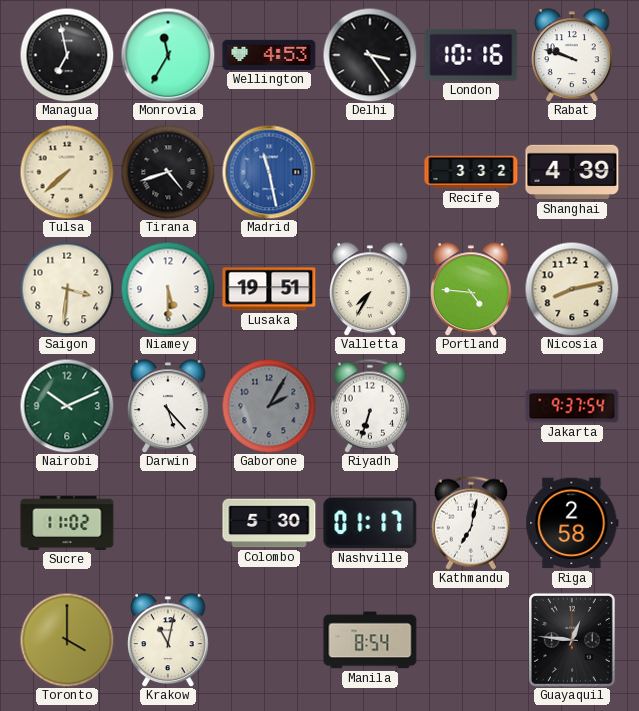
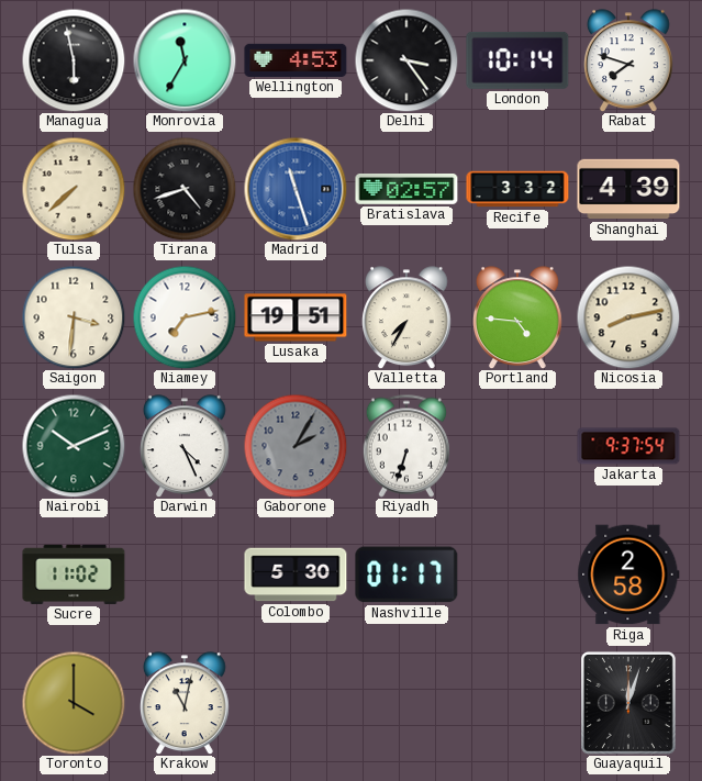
Managua: 6:58 -> 5:58 (74, 60)
London: 10:16 -> 10:14 (517, 60)
Rabat: 9:48 -> 7:48 (629, 60)
Madrid: 11:28 -> 11:27 (296, 189)
Bratislava: none -> 02:57 (406, 190)
Niamey: 5:30 -> 7:13 (185, 317)
Darwin: 5:23 -> 4:26 (186, 446)
Kathmandu: 7:02 -> none (470, 523)
Manila: 8:54 -> none (370, 640)
Guayaquil: 12:46 -> 12:03 (628, 703)
